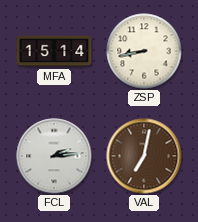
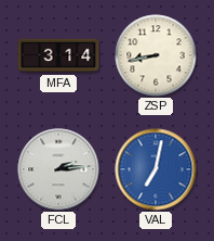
MFA: 15:14 -> 3:14 (58, 55)
VAL dial: brown -> blue (156, 169)
